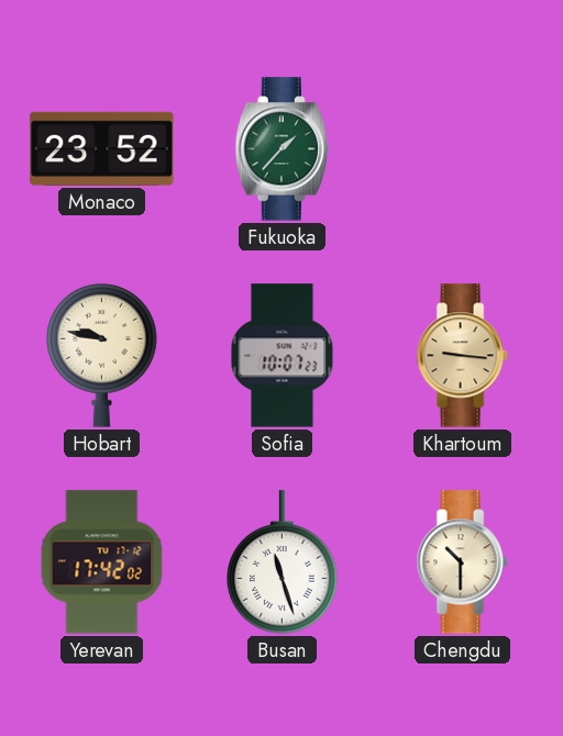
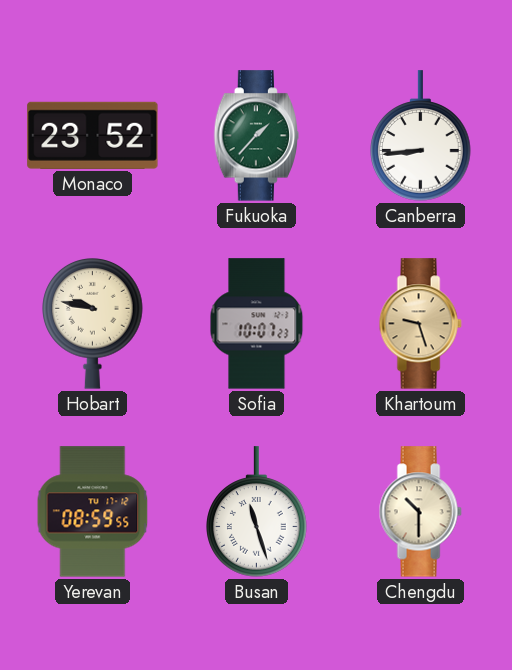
Canberra: none -> 8:44 (421, 136)
Khartoum: 9:16 -> 9:27 (420, 324)
Yerevan: 17:42 -> 08:59 (93, 512)
